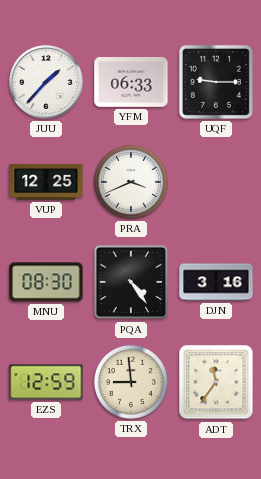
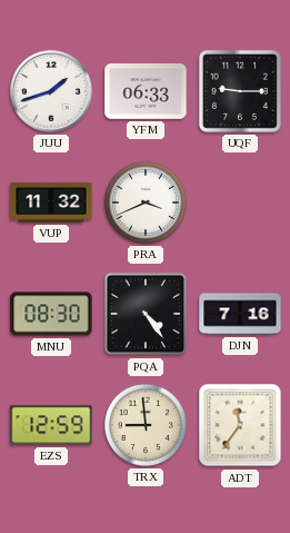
JUU: 1:37 -> 1:42 (51, 91)
VUP: 12:25 -> 11:32 (51, 203)
DJN: 3:16 -> 7:16 (240, 314)
